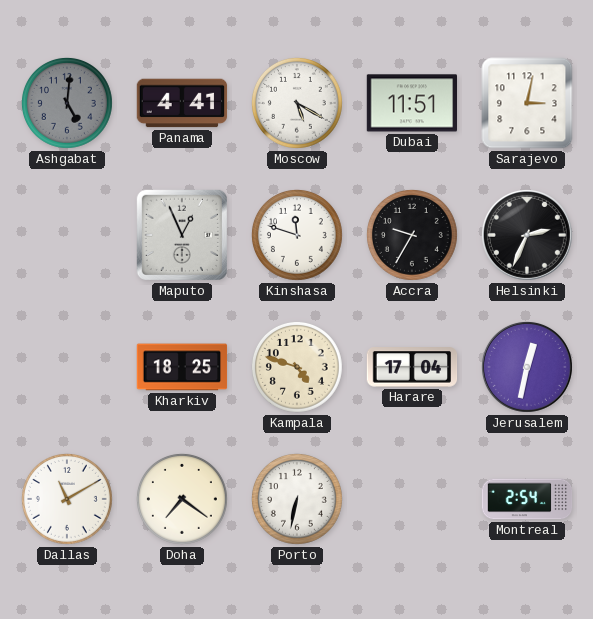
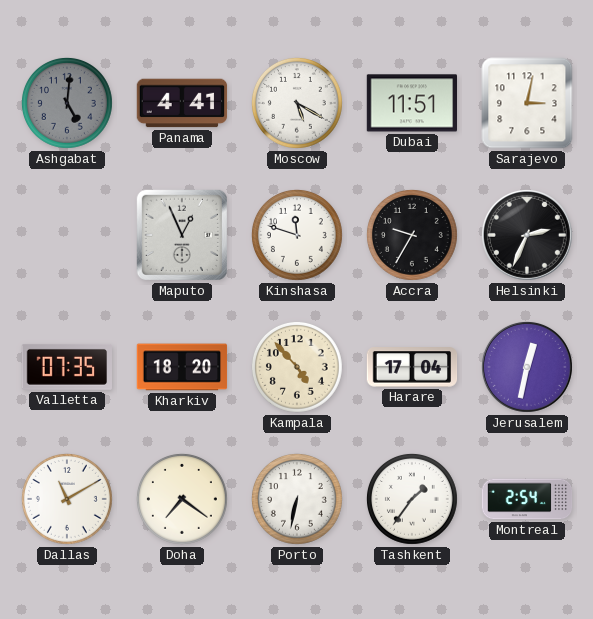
Valletta: none -> 07:35 (67, 367)
Kharkiv: 18:25 -> 18:20 (182, 367)
Kampala: 4:48 -> 4:53 (297, 367)
Tashkent: none -> 1:36 (412, 499)
